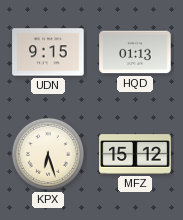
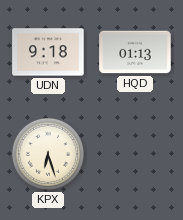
UDN: 9:15 -> 9:18 (48, 52)
MFZ: 15:12 -> none (135, 154)
